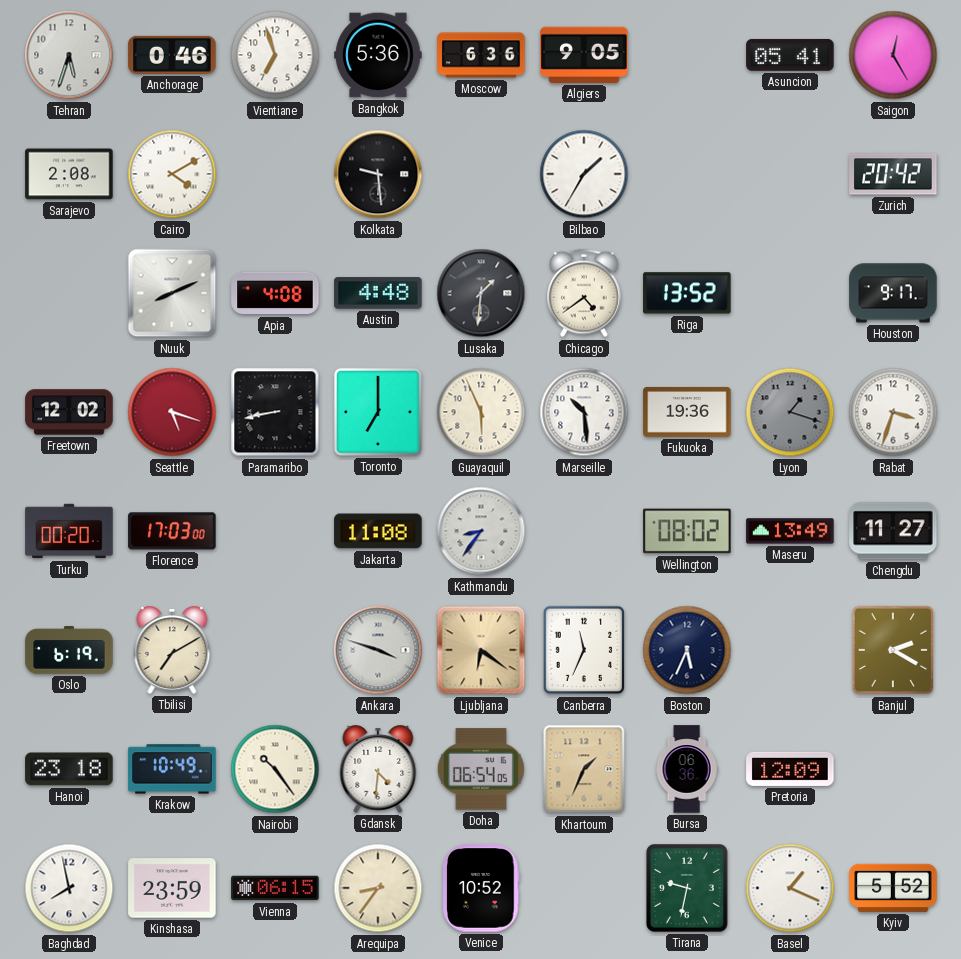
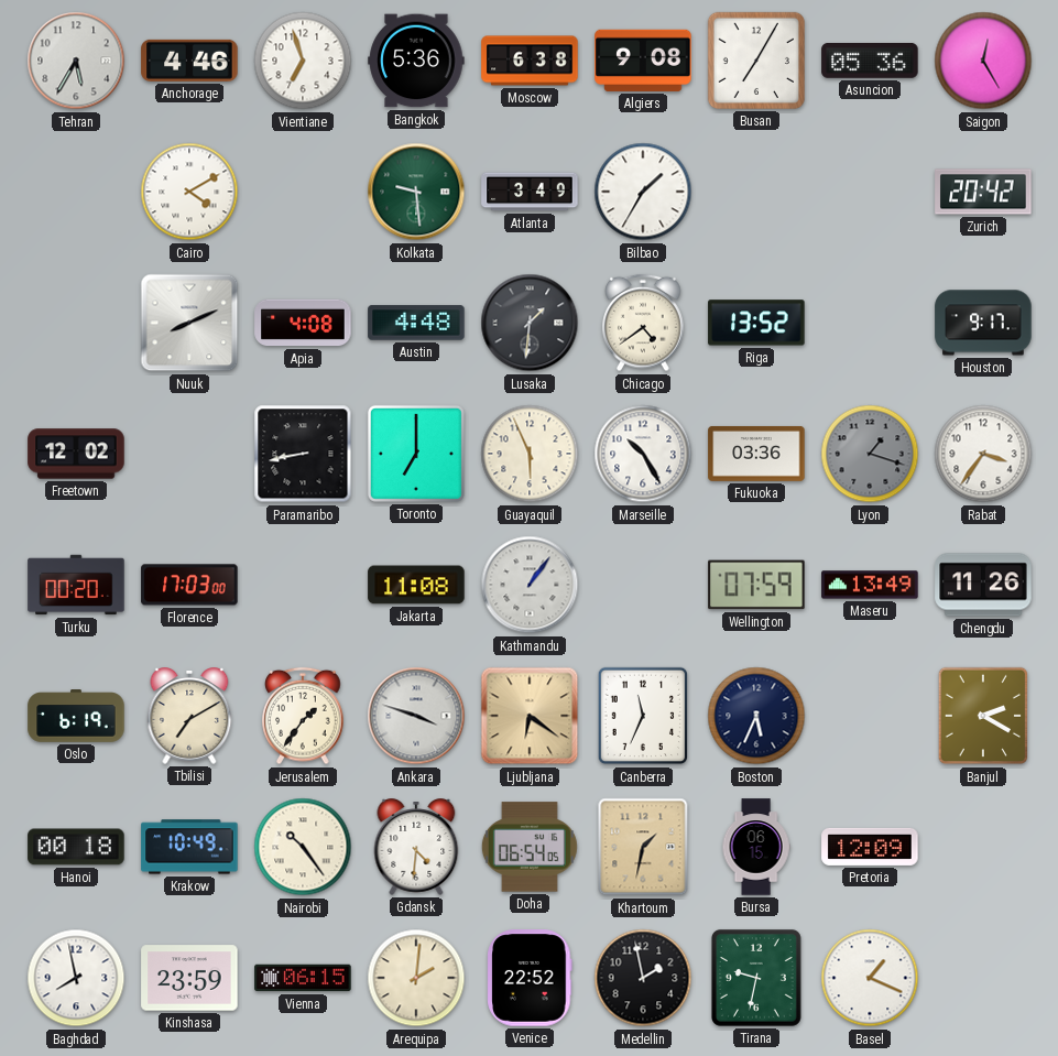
Tehran: 5:33 -> 5:35 (76, 61)
Anchorage: 0:46 -> 4:46 (189, 61)
Moscow: 6:36 -> 6:38 (530, 61)
Algiers: 9:05 -> 9:08 (643, 61)
Busan: none -> 7:05 (756, 61)
Asuncion: 05:41 -> 05:36 (870, 61)
Sarajevo: 2:08 -> none (69, 174)
Kolkata dial: black -> green (416, 192)
Atlanta: none -> 3:49 (530, 192)
Seattle: 5:18 -> none (172, 412)
Marseille: 10:29 -> 10:25 (643, 454)
Fukuoka: 19:36 -> 03:36 (756, 454)
Rabat: 3:33 -> 3:36 (983, 454)
Kathmandu: 8:36 -> 1:06 (530, 585)
Wellington: 08:02 -> 07:59 (756, 585)
Chengdu: 11:27 -> 11:26 (983, 585)
Jerusalem: none -> 1:36 (303, 716)
Hanoi: 23:18 -> 00:18 (76, 847)
Khartoum: 1:34 -> 1:32 (643, 847)
Bursa: 06:36 -> 06:15 (756, 847)
Arequipa: 8:36 -> 2:01 (416, 978)
Venice: 10:52 -> 22:52 (530, 978)
Medellin: none -> 1:58 (643, 978)
Kyiv: 5:52 -> none (893, 888)
